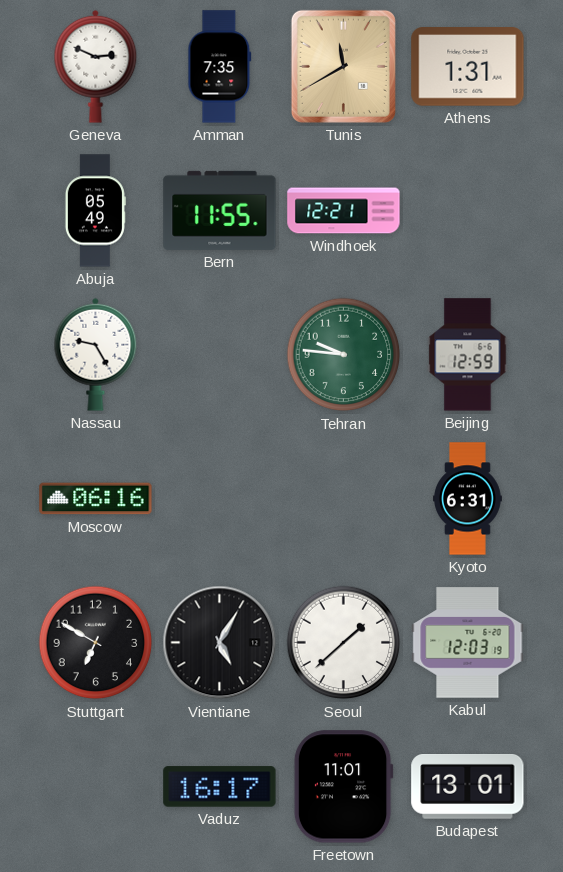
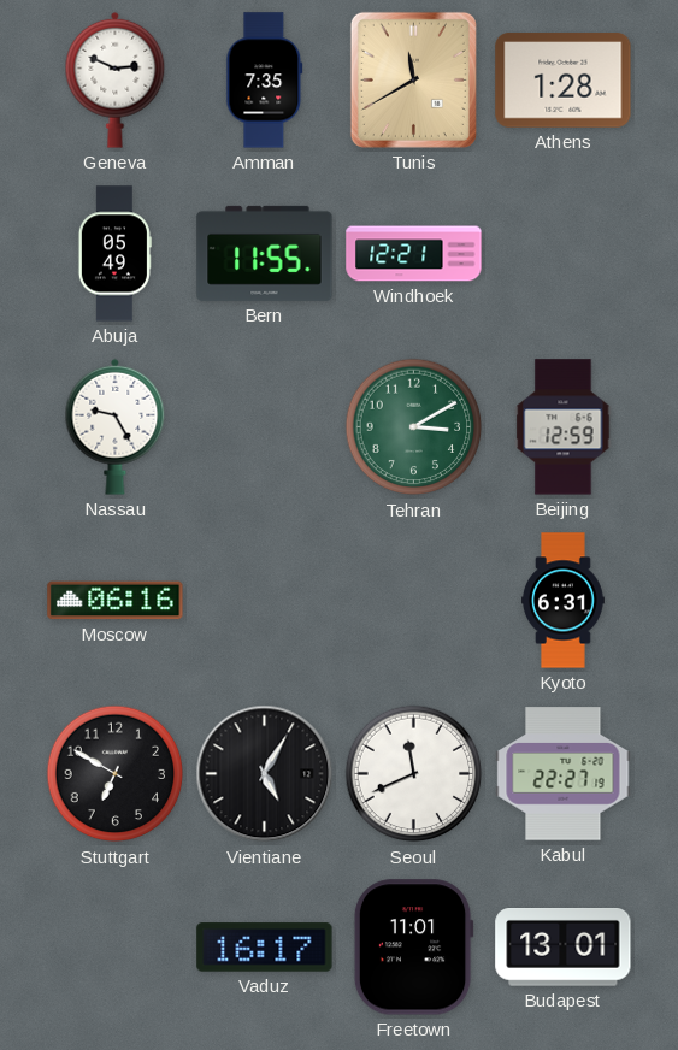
Athens: 1:31 -> 1:28 (564, 81)
Tehran: 9:46 -> 3:10 (414, 427)
Seoul: 1:38 -> 11:41 (414, 774)
Kabul: 12:03 -> 22:27 (564, 774)
